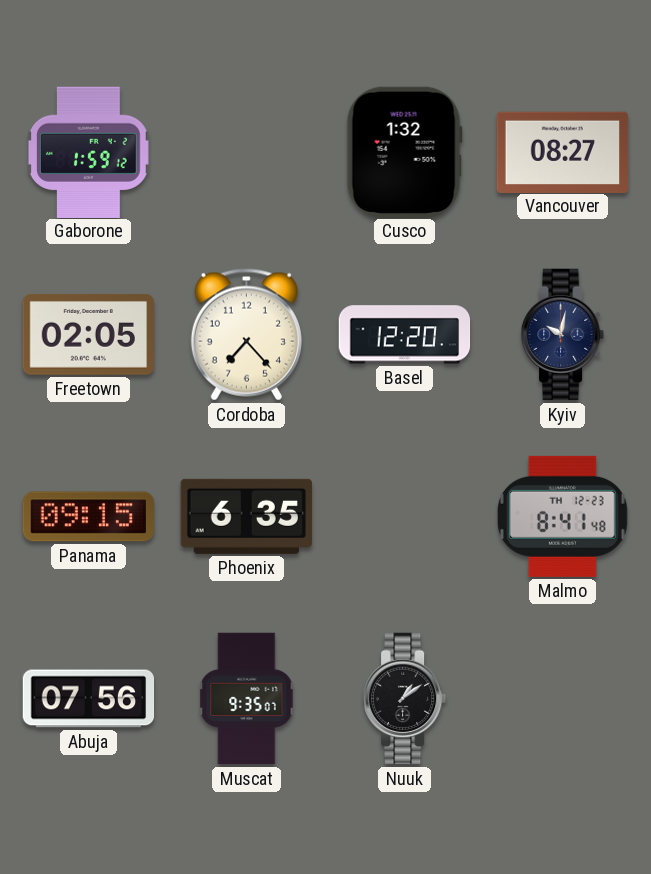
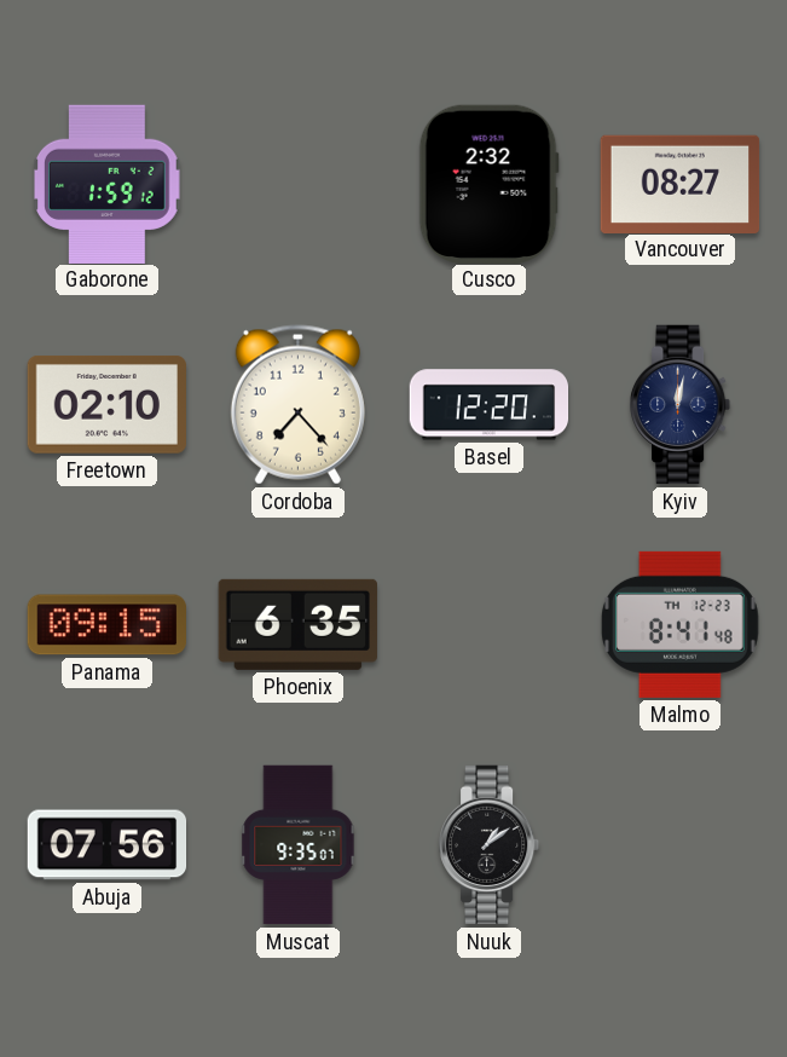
Cusco: 1:32 -> 2:32 (488, 184)
Freetown: 02:05 -> 02:10 (106, 405)
Kyiv: 10:02 -> 12:02 (681, 405)
